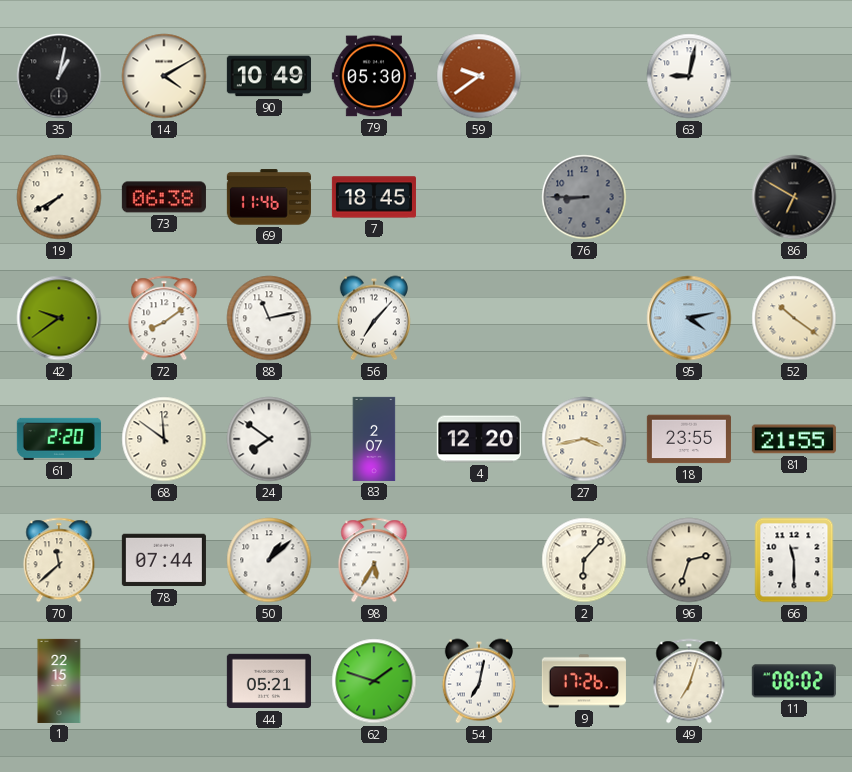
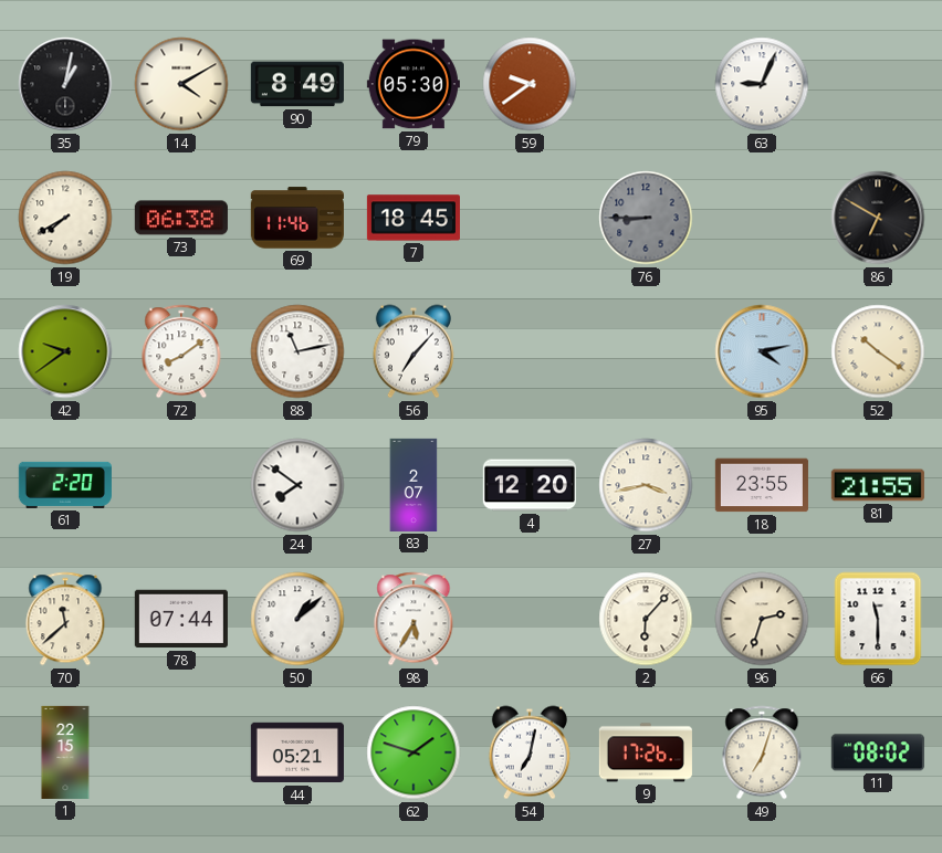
90: 10:49 -> 8:49 (297, 84)
63: 9:02 -> 9:04 (762, 84)
68: 11:51 -> none (164, 439)
